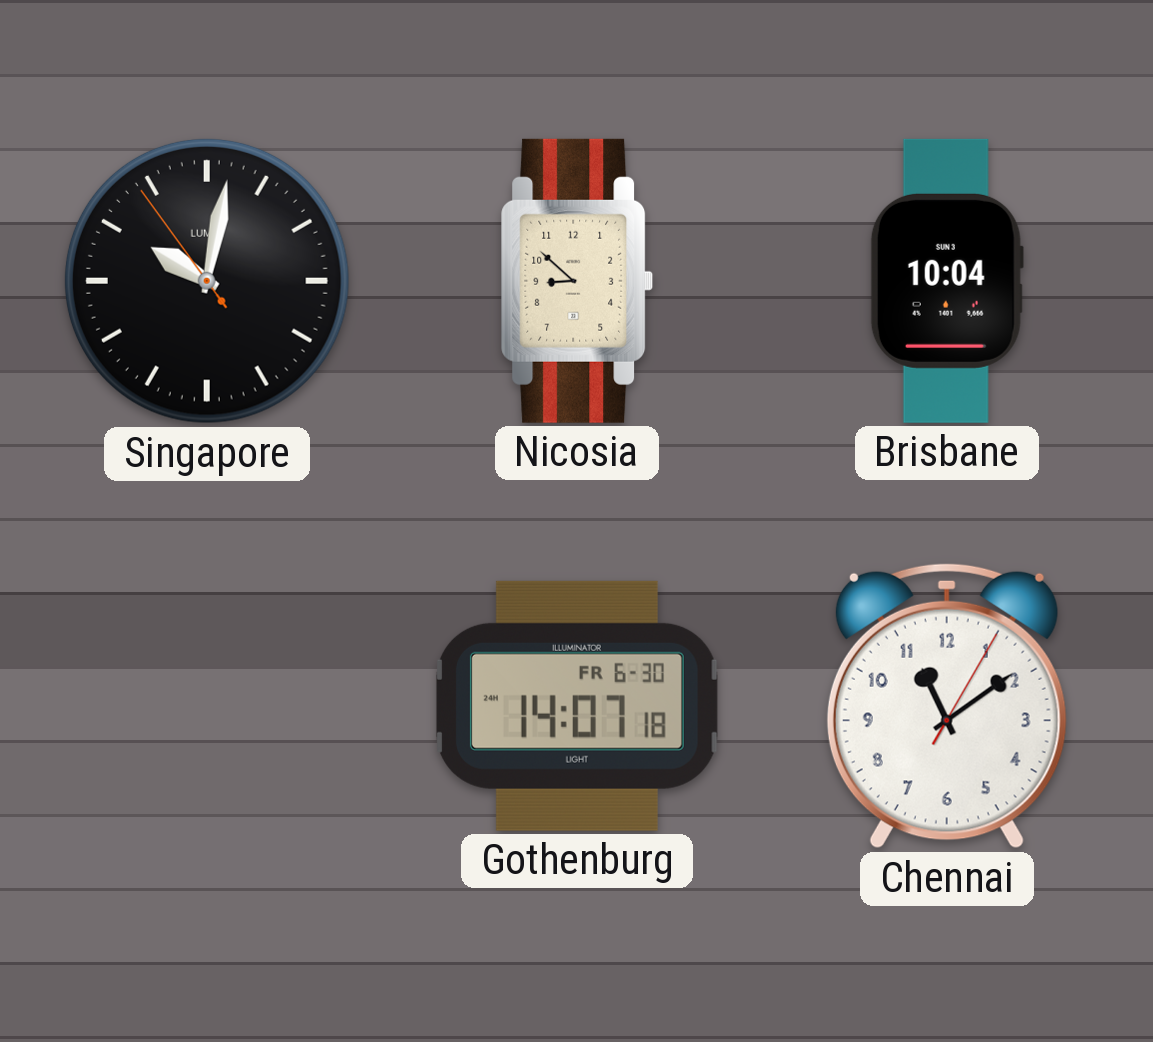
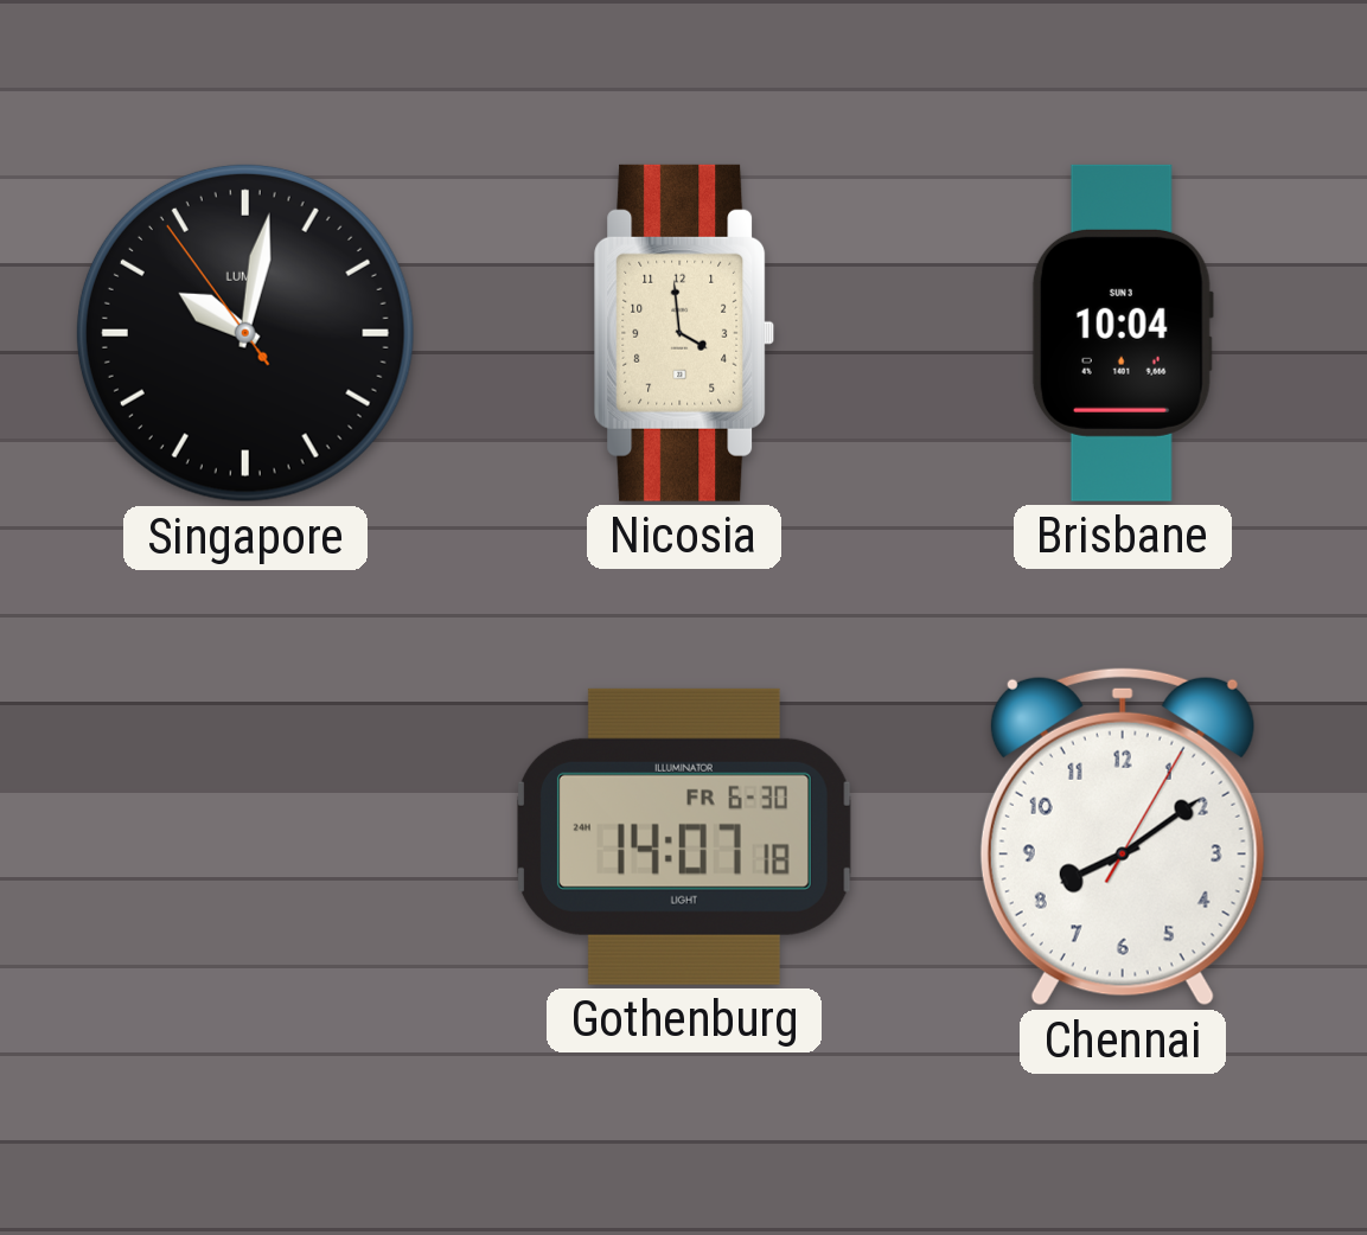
Nicosia: 8:52 -> 3:59 (684, 333)
Chennai: 11:09 -> 8:09 (1123, 837)
